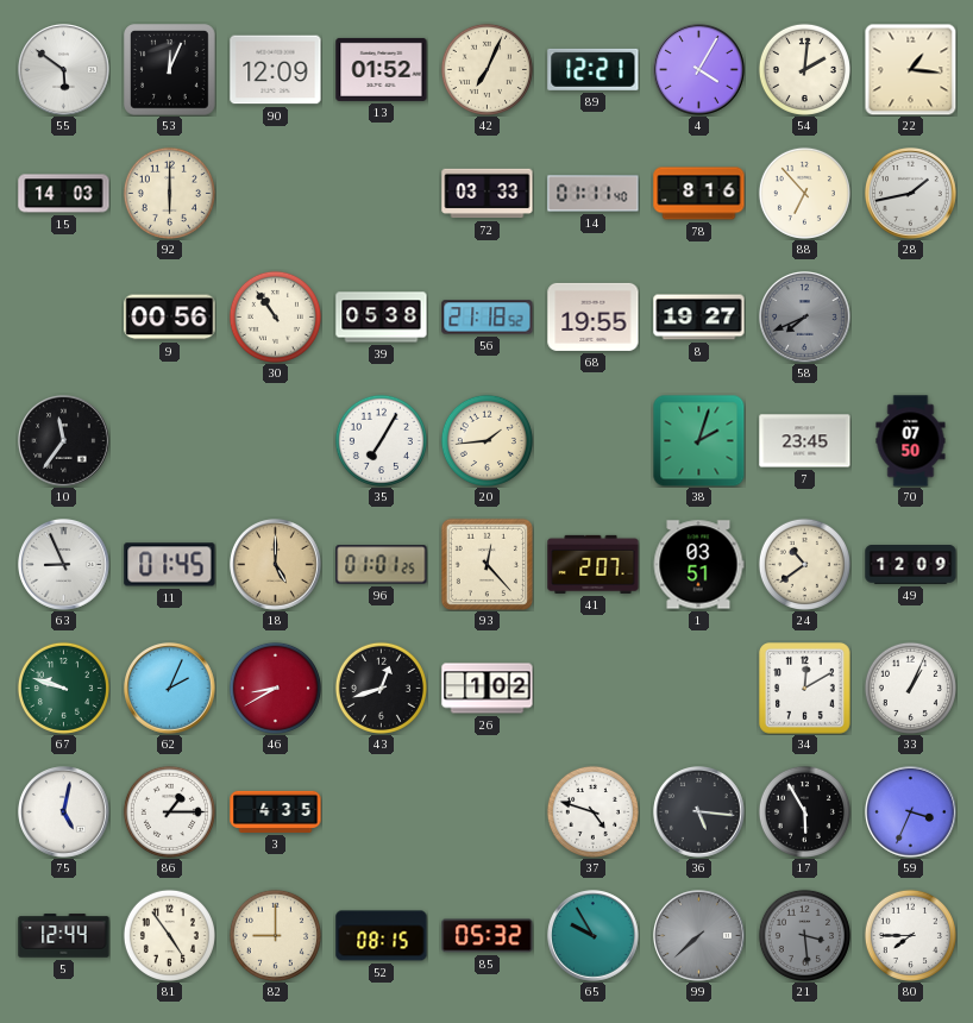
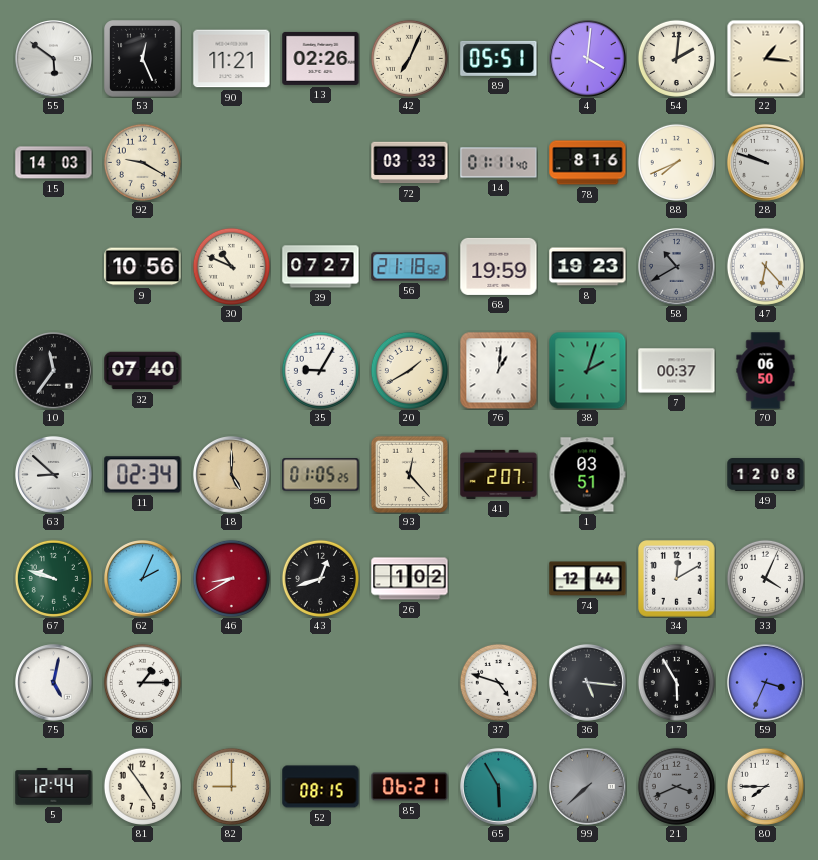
53: 12:04 -> 12:26 (143, 59)
90: 12:09 -> 11:21 (232, 59)
13: 01:52 -> 02:26 (321, 58)
89: 12:21 -> 05:51 (499, 58)
4: 4:05 -> 4:01 (588, 59)
92: 6:00 -> 9:20 (142, 162)
88: 6:53 -> 7:41 (676, 162)
28: 1:43 -> 9:48 (766, 163)
9: 00:56 -> 10:56 (143, 267)
30: 10:54 -> 10:49 (231, 266)
39: 05:38 -> 07:27 (321, 267)
68: 19:55 -> 19:59 (499, 266)
8: 19:27 -> 19:23 (588, 267)
58: 7:41 -> 10:40 (677, 267)
47: none -> 6:23 (765, 266)
32: none -> 07:40 (143, 371)
35: 7:05 -> 9:05 (320, 370)
20: 1:44 -> 1:40 (409, 370)
76: none -> 1:01 (498, 370)
7: 23:45 -> 00:37 (677, 371)
70: 07:50 -> 06:50 (766, 371)
63: 8:56 -> 8:52 (54, 475)
11: 01:45 -> 02:34 (143, 475)
96: 01:01 -> 01:05 (321, 475)
24: 10:39 -> none (804, 564)
49: 12:09 -> 12:08 (766, 475)
74: none -> 12:44 (588, 579)
33: 1:04 -> 4:04 (765, 578)
3: 4:35 -> none (276, 811)
85: 05:32 -> 06:21 (410, 787)
65: 9:55 -> 5:55 (499, 787)
21: 3:29 -> 3:41 (676, 786)
